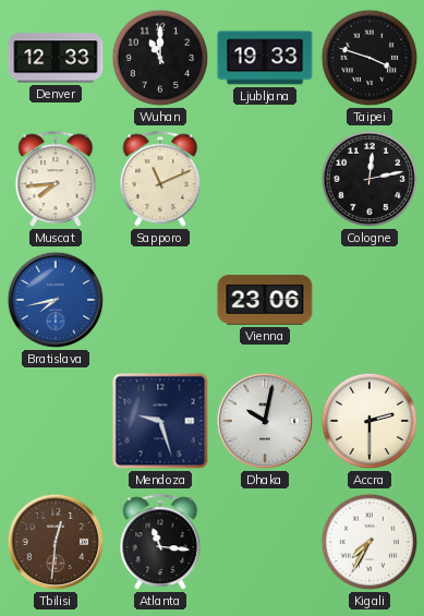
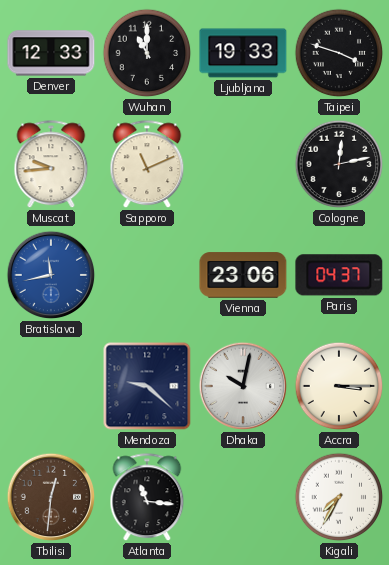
Muscat: 7:44 -> 9:44 (51, 165)
Bratislava: 7:43 -> 11:43 (51, 275)
Paris: none -> 04:37 (339, 275)
Mendoza: 9:27 -> 9:22 (147, 386)
Accra: 2:30 -> 3:15 (339, 386)
